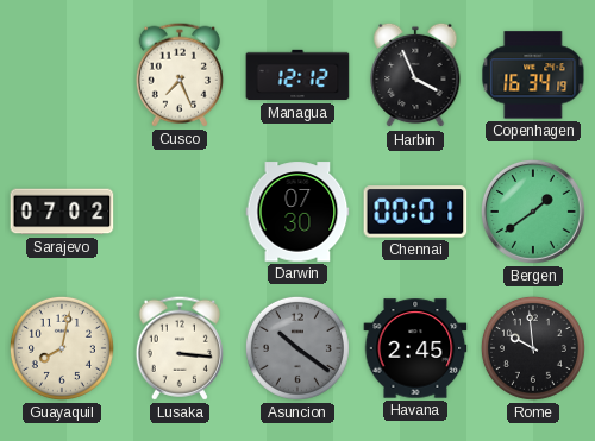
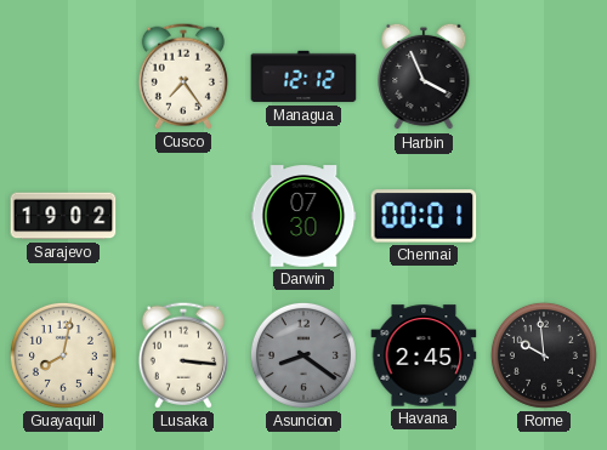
Cusco: 7:26 -> 7:24 (183, 76)
Copenhagen: 16:34 -> none (533, 75)
Sarajevo: 07:02 -> 19:02 (63, 216)
Bergen: 1:39 -> none (533, 212)
Asuncion: 10:21 -> 8:21 (303, 355)
